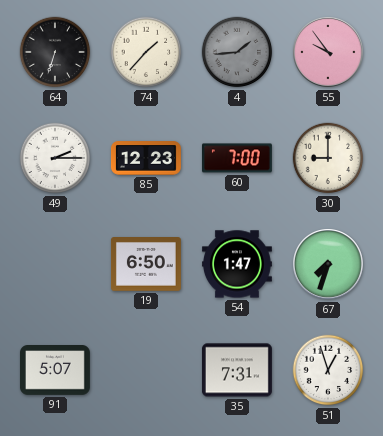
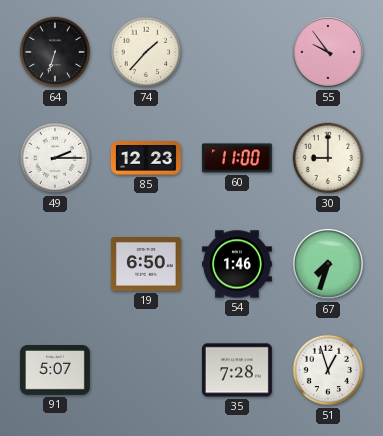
4: 1:44 -> none (237, 52)
60: 7:00 -> 11:00 (237, 158)
54: 1:47 -> 1:46 (237, 264)
35: 7:31 -> 7:28 (237, 370)
